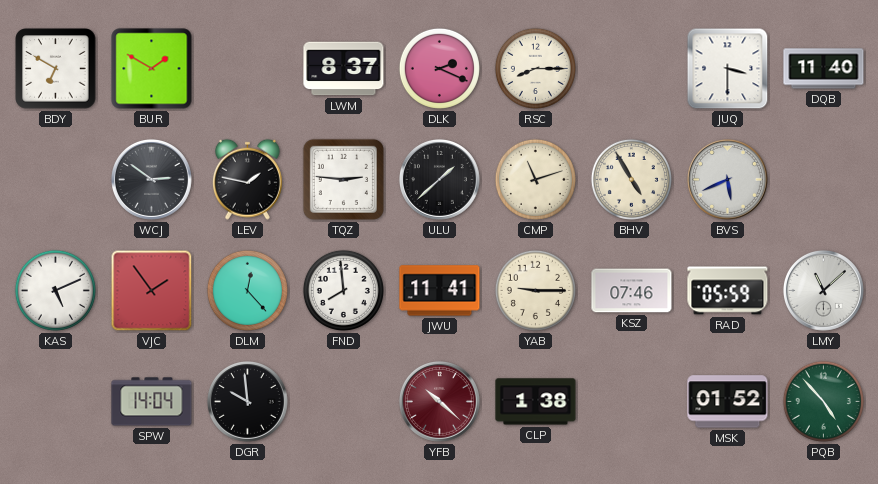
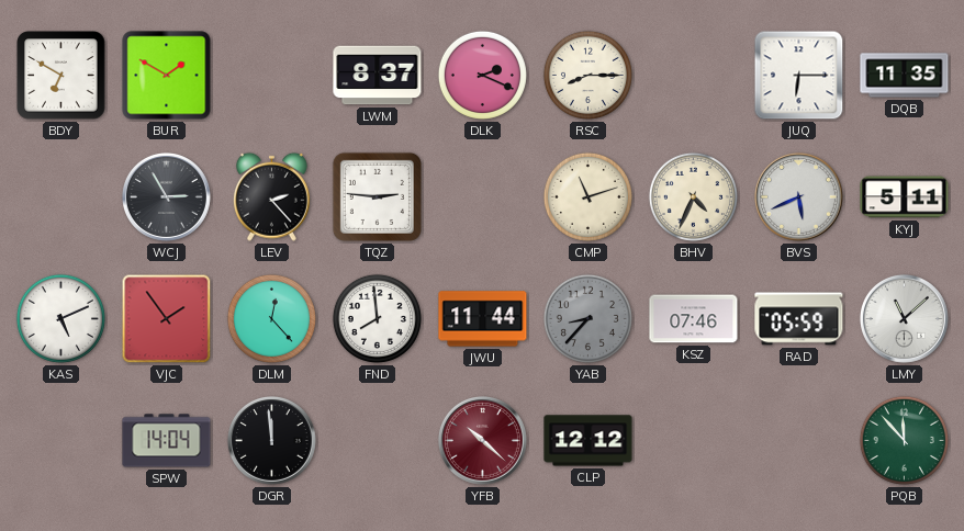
JUQ: 3:30 -> 6:15 (799, 76)
DQB: 11:40 -> 11:35 (905, 76)
WCJ: 2:51 -> 2:55 (166, 196)
LEV: 1:47 -> 2:23 (271, 196)
ULU: 1:38 -> none (439, 179)
BHV: 4:55 -> 4:34 (693, 196)
KYJ: none -> 5:11 (905, 197)
JWU: 11:41 -> 11:44 (483, 319)
YAB: 9:15 -> 8:37 (587, 318)
YAB dial: cream -> grey (587, 318)
DGR: 9:59 -> 11:59 (271, 440)
CLP: 1:38 -> 12:12 (589, 441)
MSK: 01:52 -> none (728, 402)
PQB: 4:53 -> 11:53 (904, 440)
